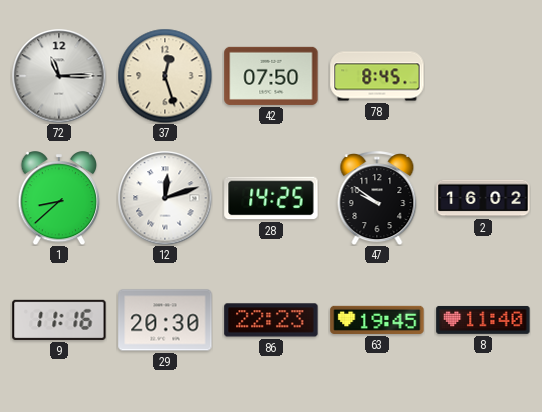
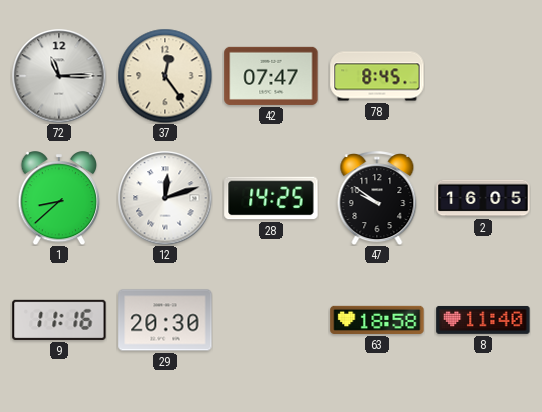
37: 12:27 -> 12:24 (165, 76)
42: 07:50 -> 07:47 (271, 76)
2: 16:02 -> 16:05 (483, 198)
86: 22:23 -> none (271, 320)
63: 19:45 -> 18:58 (377, 320)
